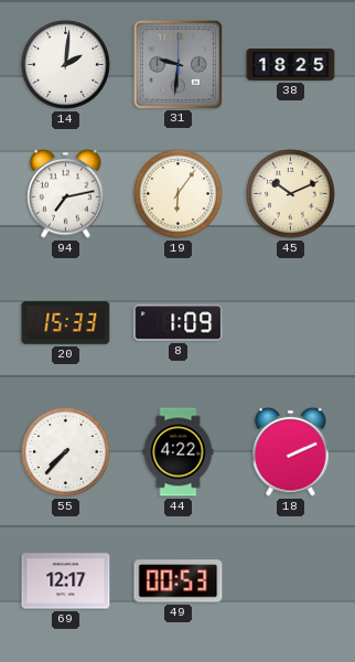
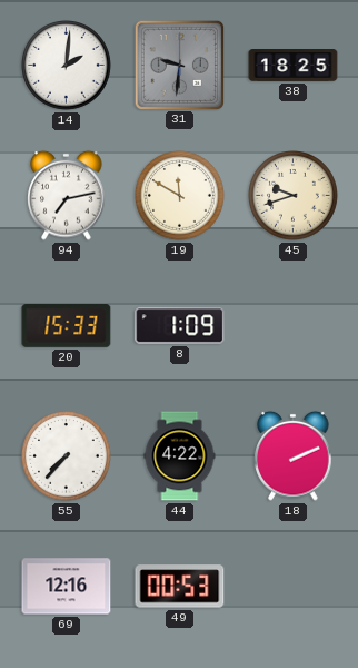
19: 6:06 -> 11:50 (180, 196)
45: 10:11 -> 9:42 (294, 196)
69: 12:17 -> 12:16 (67, 587)
